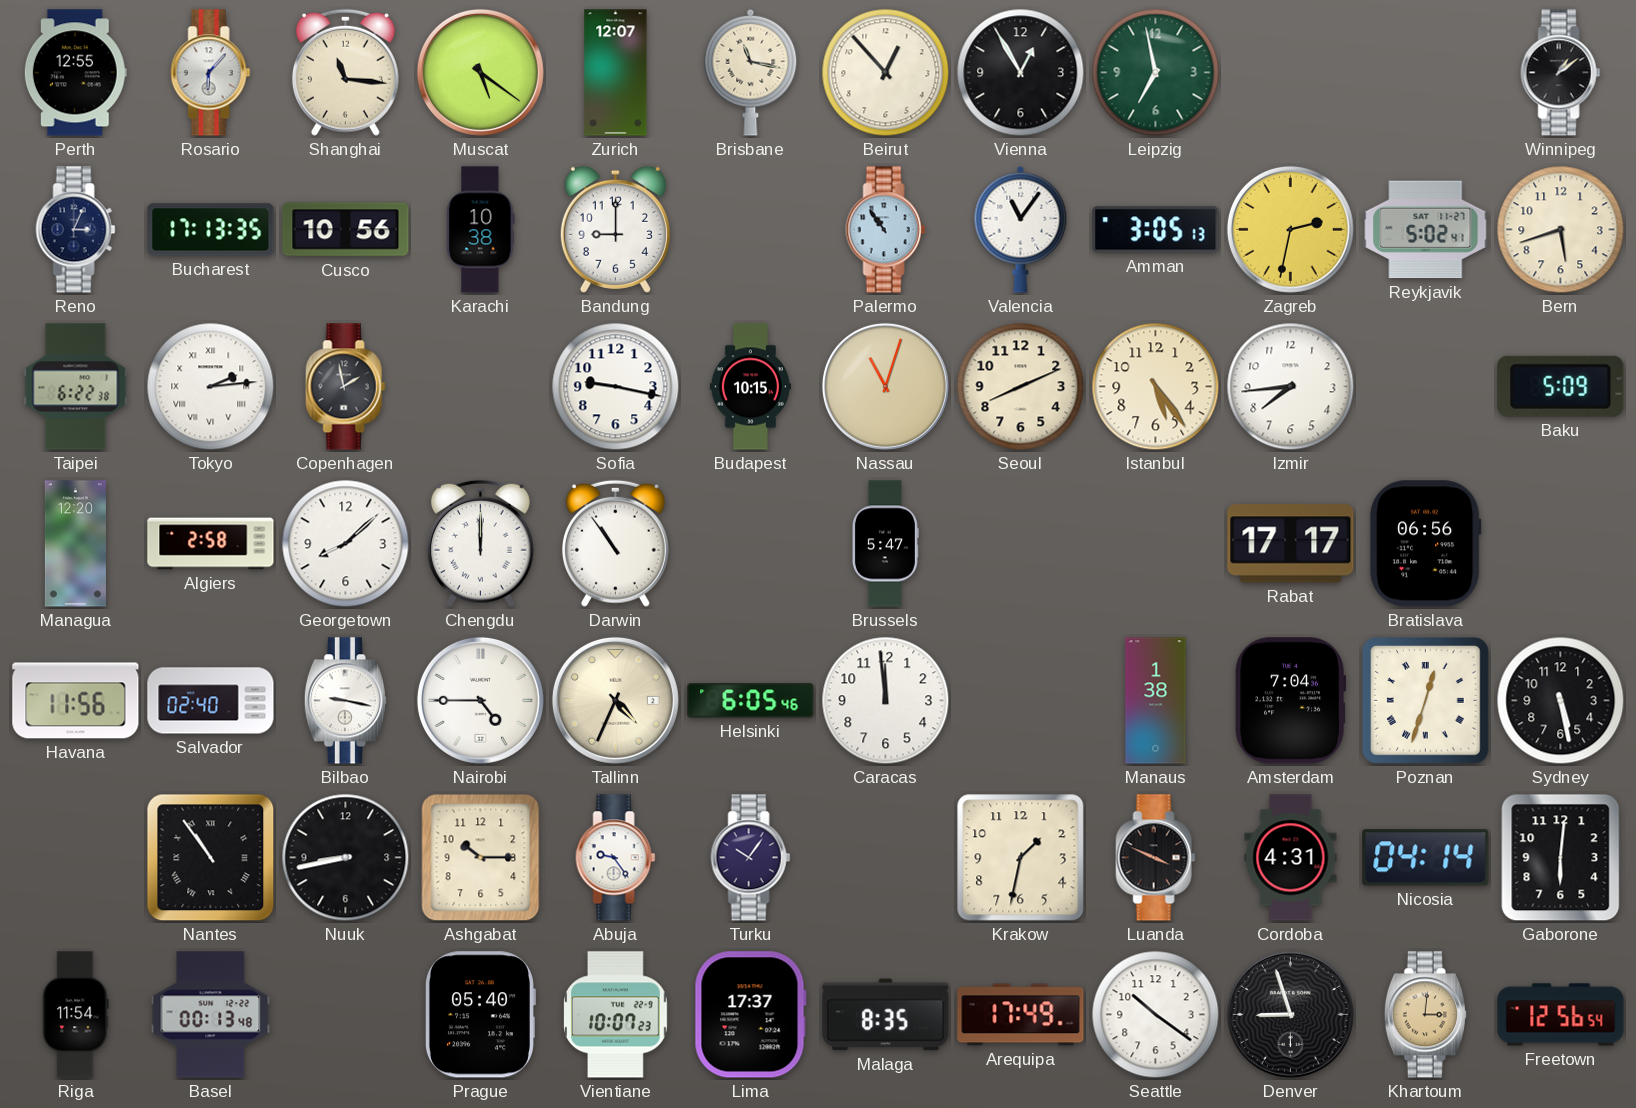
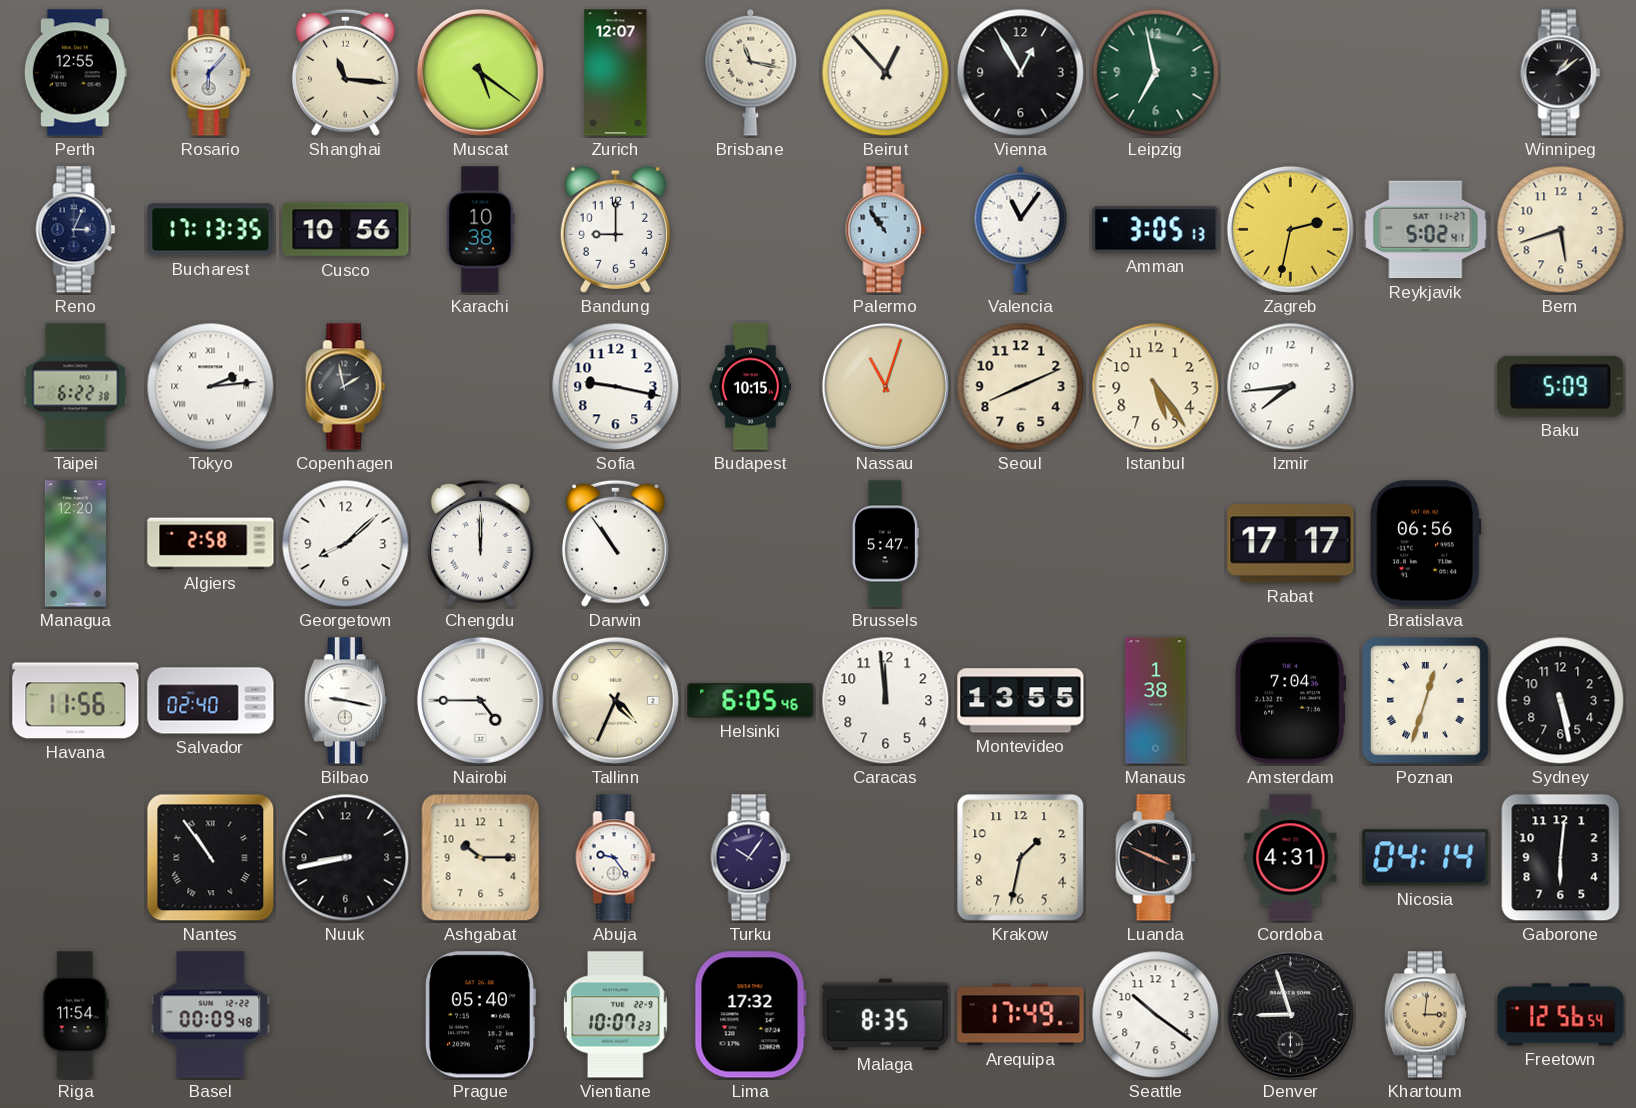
Montevideo: none -> 13:55 (1021, 701)
Basel: 00:13 -> 00:09 (211, 1015)
Lima: 17:37 -> 17:32 (750, 1015)
